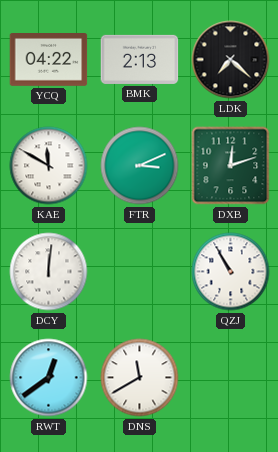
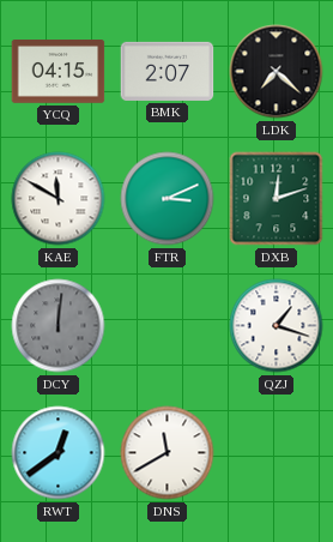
YCQ: 04:22 -> 04:15 (59, 72)
BMK: 2:13 -> 2:07 (168, 71)
DCY dial: white -> grey (59, 326)
QZJ: 10:55 -> 1:18 (277, 326)
